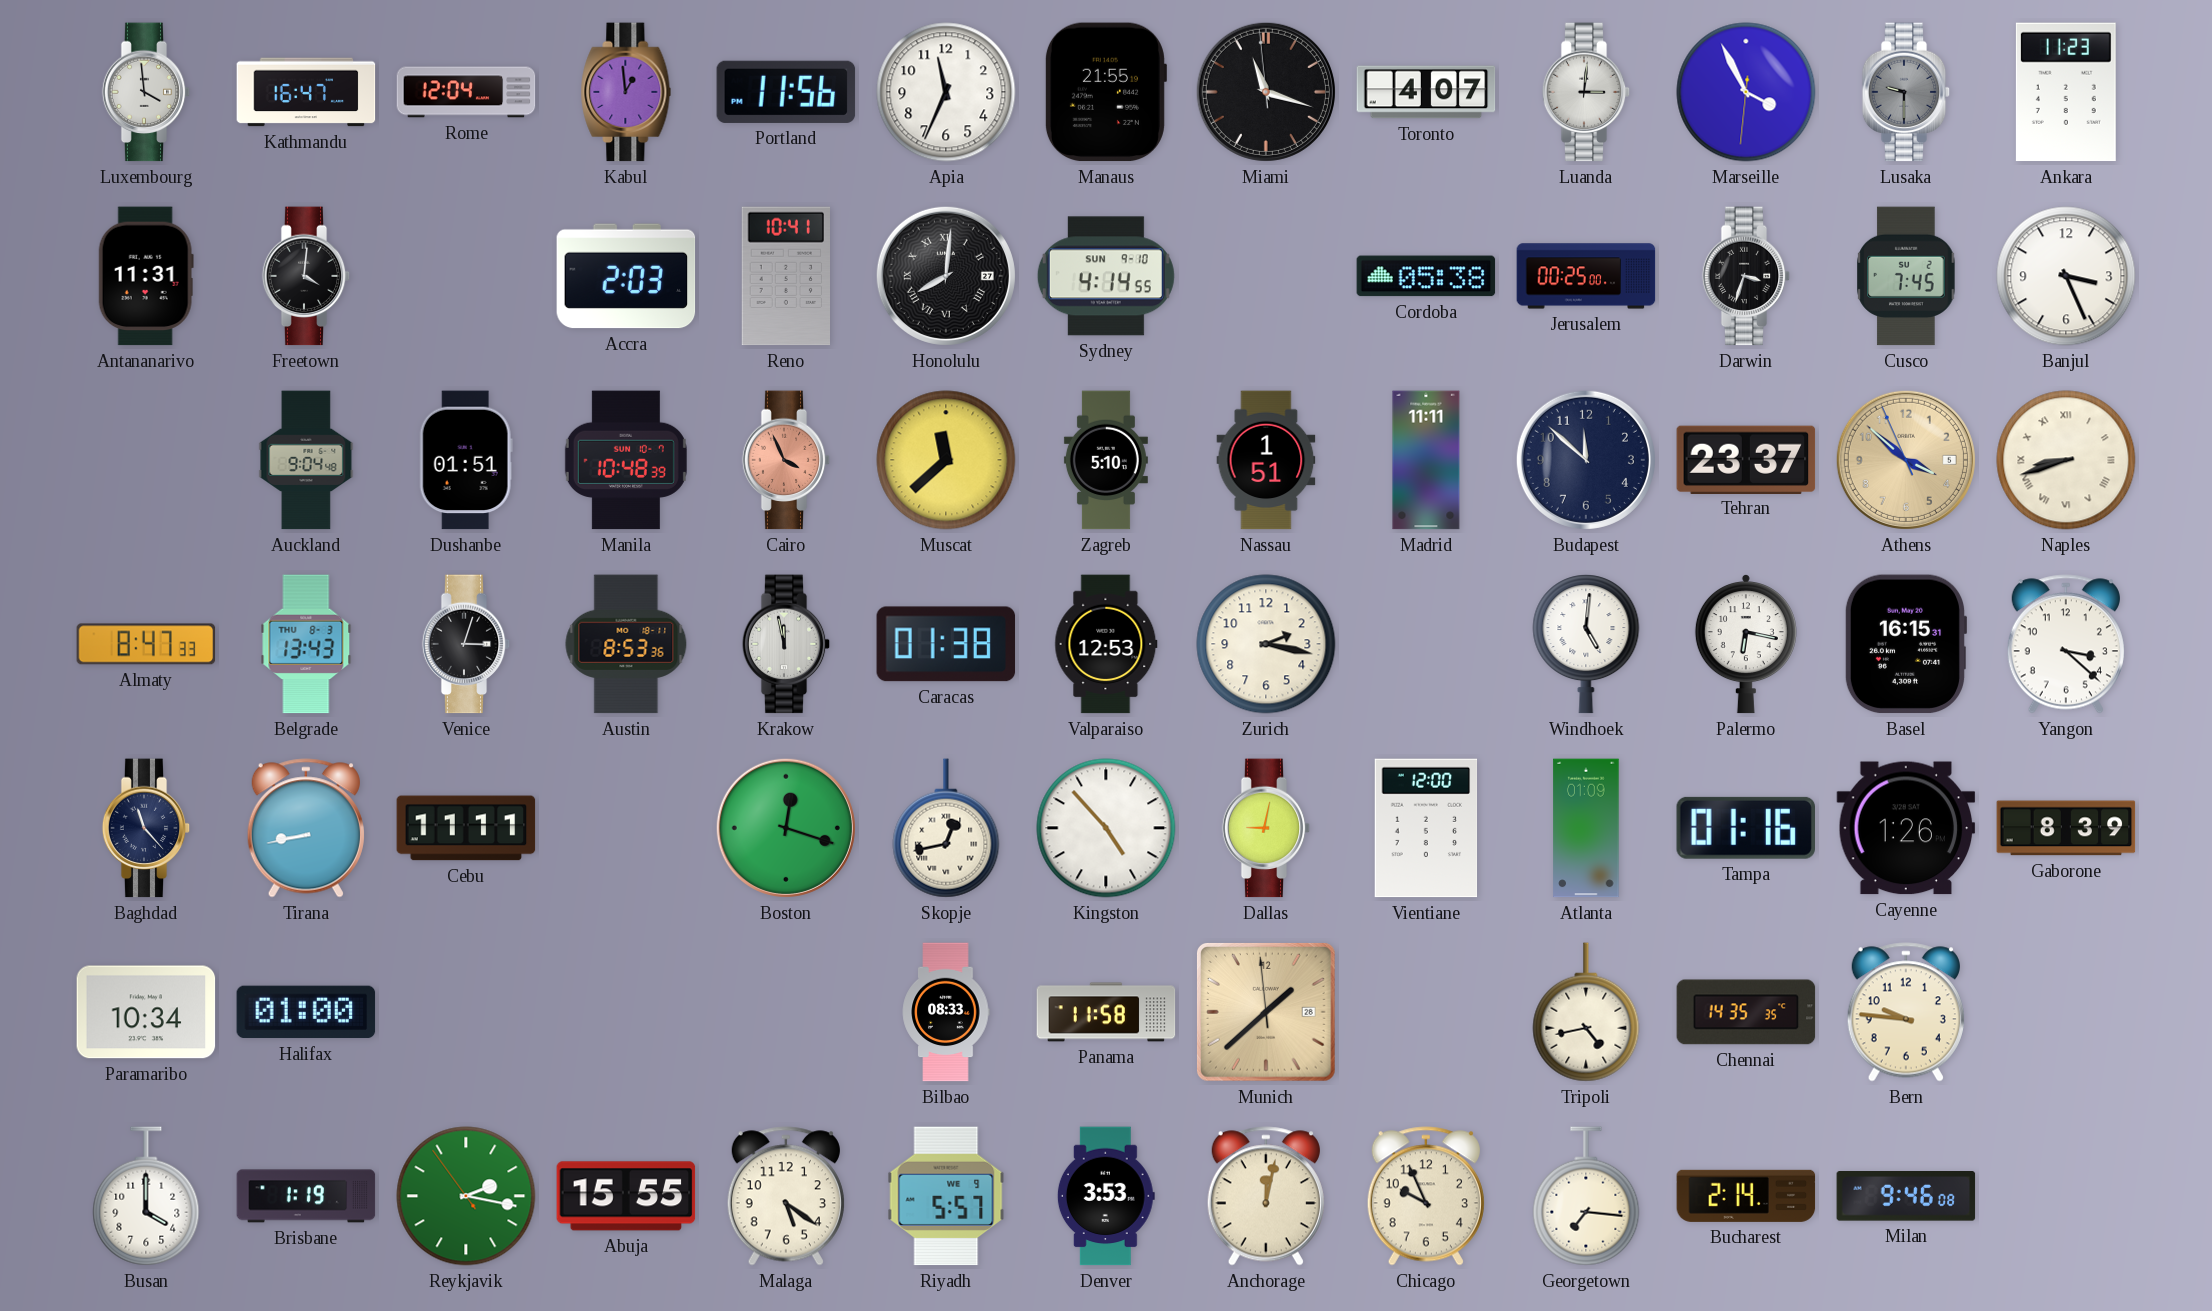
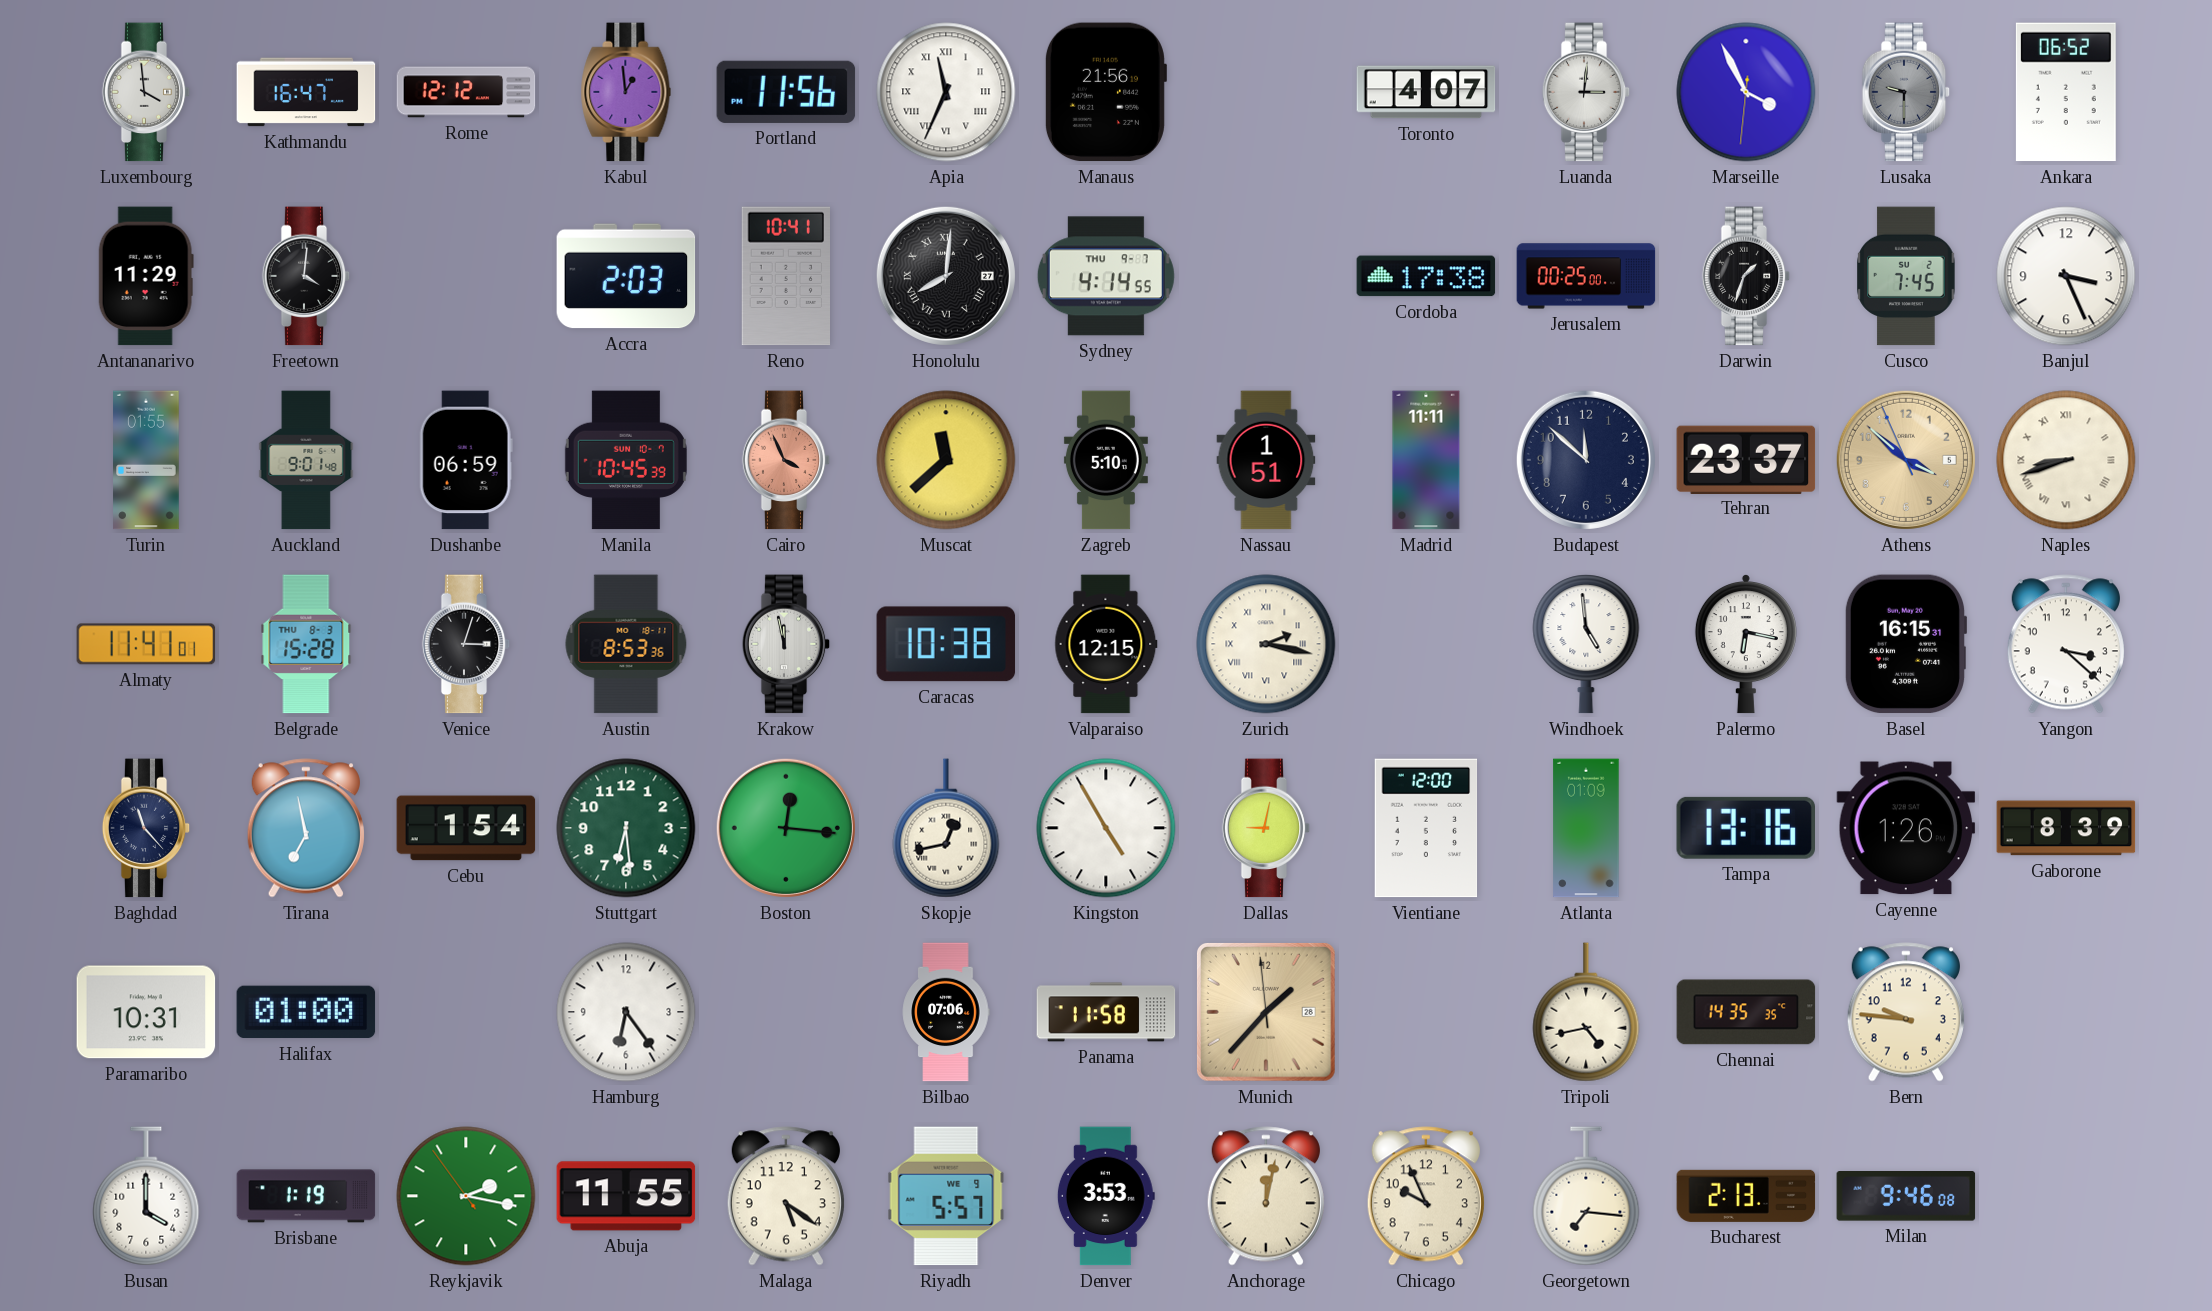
Rome: 12:04 -> 12:12 (466, 92)
Apia numerals: Arabic -> Roman (946, 92)
Manaus: 21:55 -> 21:56 (1105, 92)
Miami: 11:17 -> none (1266, 92)
Ankara: 11:23 -> 06:52 (2066, 92)
Antananarivo: 11:31 -> 11:29 (146, 276)
Sydney date: SUN 9-10 -> THU 9-7 (1106, 276)
Cordoba: 05:38 -> 17:38 (1426, 276)
Darwin: 3:33 -> 1:33 (1746, 276)
Turin: none -> 01:55 (146, 460)
Auckland: 9:04 -> 9:01 (306, 460)
Dushanbe: 01:51 -> 06:59 (466, 460)
Manila: 10:48 -> 10:45 (626, 460)
Almaty: 8:47 -> 11:41 (146, 644)
Belgrade: 13:43 -> 15:28 (306, 644)
Caracas: 01:38 -> 10:38 (946, 644)
Valparaiso: 12:53 -> 12:15 (1106, 644)
Zurich numerals: Arabic -> Roman (1266, 644)
Windhoek: 5:01 -> 4:59 (1586, 644)
Tirana: 8:43 -> 6:58 (306, 828)
Cebu: 11:11 -> 1:54 (466, 828)
Stuttgart: none -> 6:29 (626, 828)
Boston: 12:18 -> 12:16 (786, 828)
Kingston: 4:53 -> 4:55 (1106, 828)
Tampa: 01:16 -> 13:16 (1745, 828)
Paramaribo: 10:34 -> 10:31 (146, 1012)
Hamburg: none -> 6:24 (626, 1012)
Bilbao: 08:33 -> 07:06 (946, 1012)
Munich: 1:37 -> 1:36 (1267, 1013)
Abuja: 15:55 -> 11:55 (626, 1196)
Bucharest: 2:14 -> 2:13 (1746, 1196)
